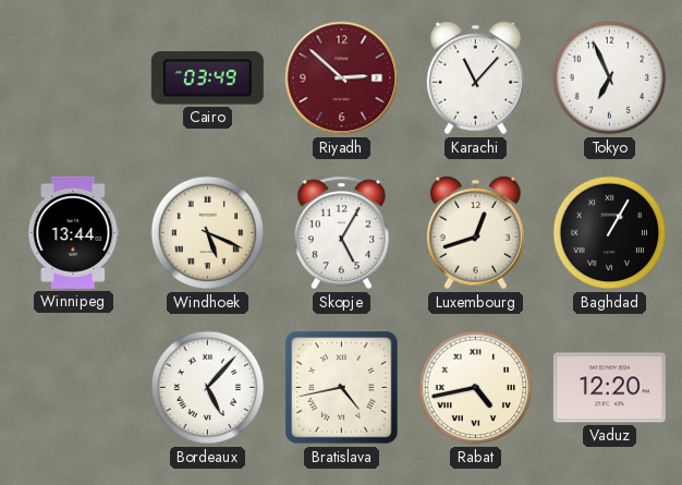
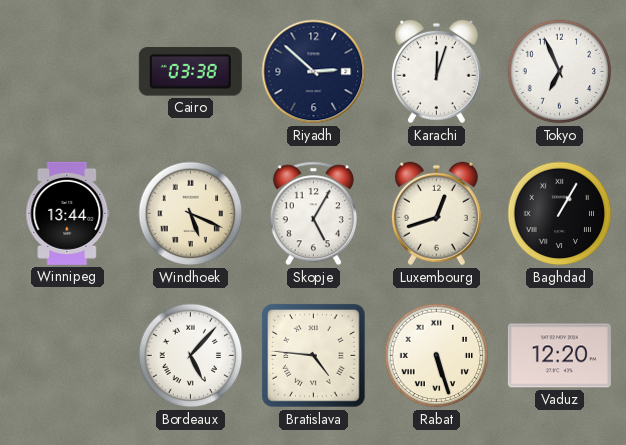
Cairo: 03:49 -> 03:38 (190, 72)
Riyadh dial: burgundy -> navy (314, 72)
Karachi: 11:07 -> 12:03 (436, 72)
Bratislava: 4:43 -> 4:46 (314, 356)
Rabat: 4:43 -> 5:27 (437, 356)
